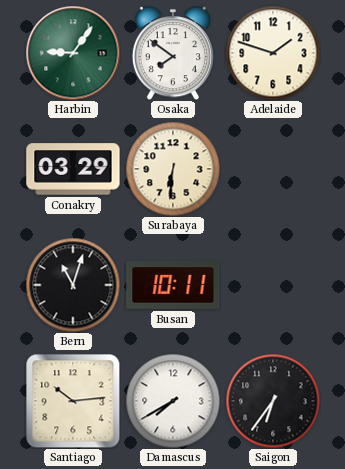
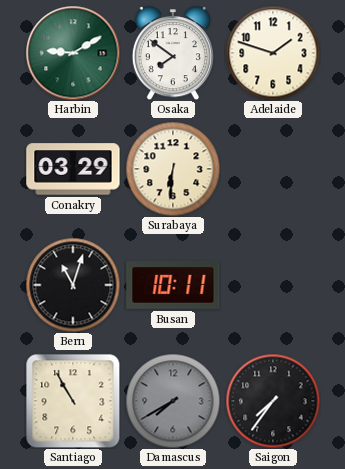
Harbin: 9:06 -> 9:10 (73, 53)
Santiago: 10:14 -> 10:55 (73, 401)
Damascus dial: white -> grey (173, 401)
Saigon: 6:36 -> 7:36 (273, 401)
